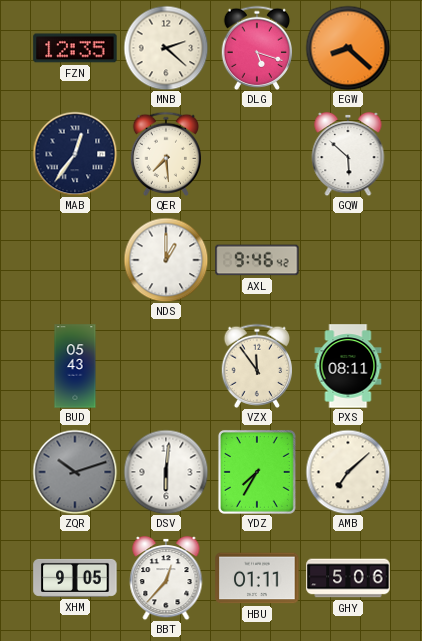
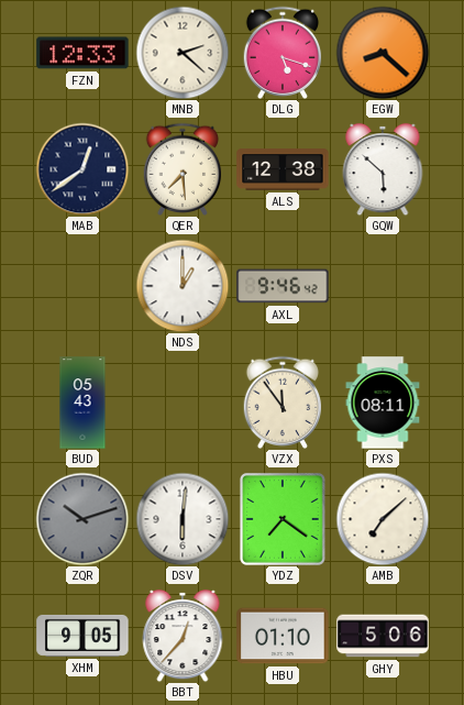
FZN: 12:35 -> 12:33 (82, 53)
MAB: 12:36 -> 12:39 (82, 169)
ALS: none -> 12:38 (283, 169)
YDZ: 7:35 -> 7:21 (283, 519)
HBU: 01:11 -> 01:10 (283, 636)
